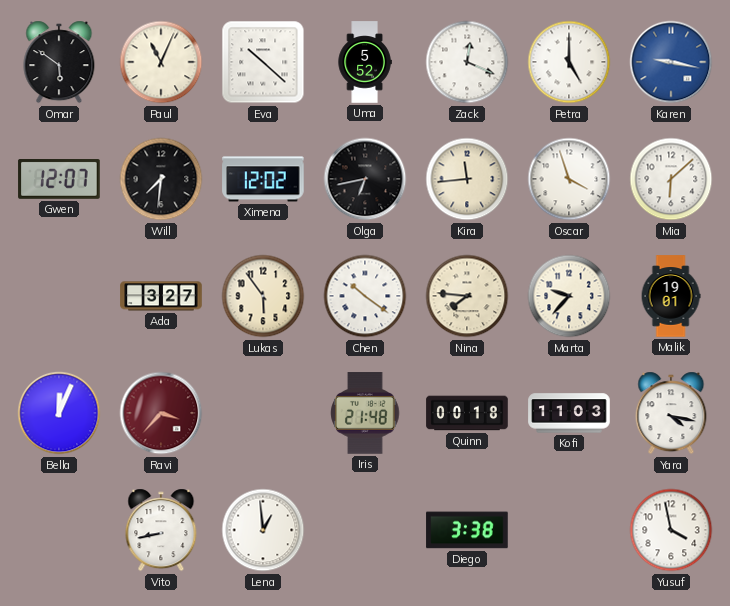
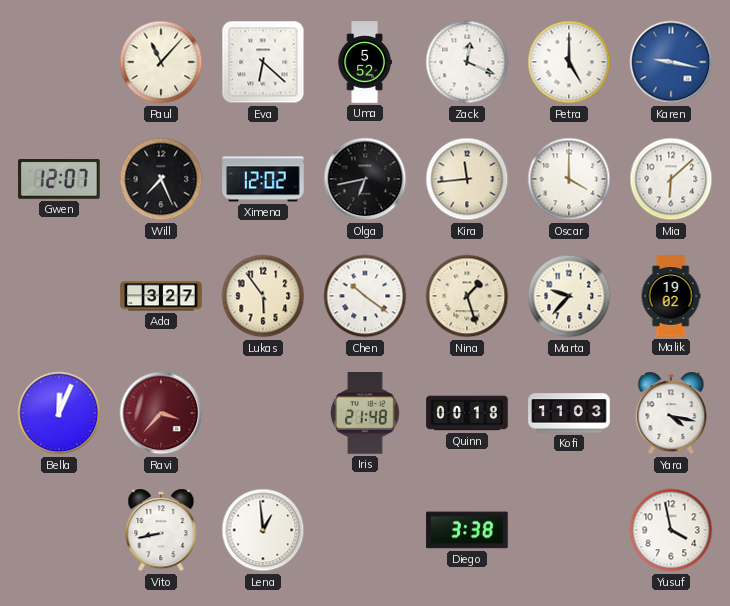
Omar: 5:51 -> none (59, 62)
Paul: 11:04 -> 11:07 (161, 62)
Eva: 10:22 -> 6:22 (263, 62)
Will: 7:31 -> 7:26 (161, 179)
Oscar: 3:57 -> 4:00 (569, 179)
Nina: 7:46 -> 1:27 (467, 296)
Malik: 19:01 -> 19:02 (671, 296)
